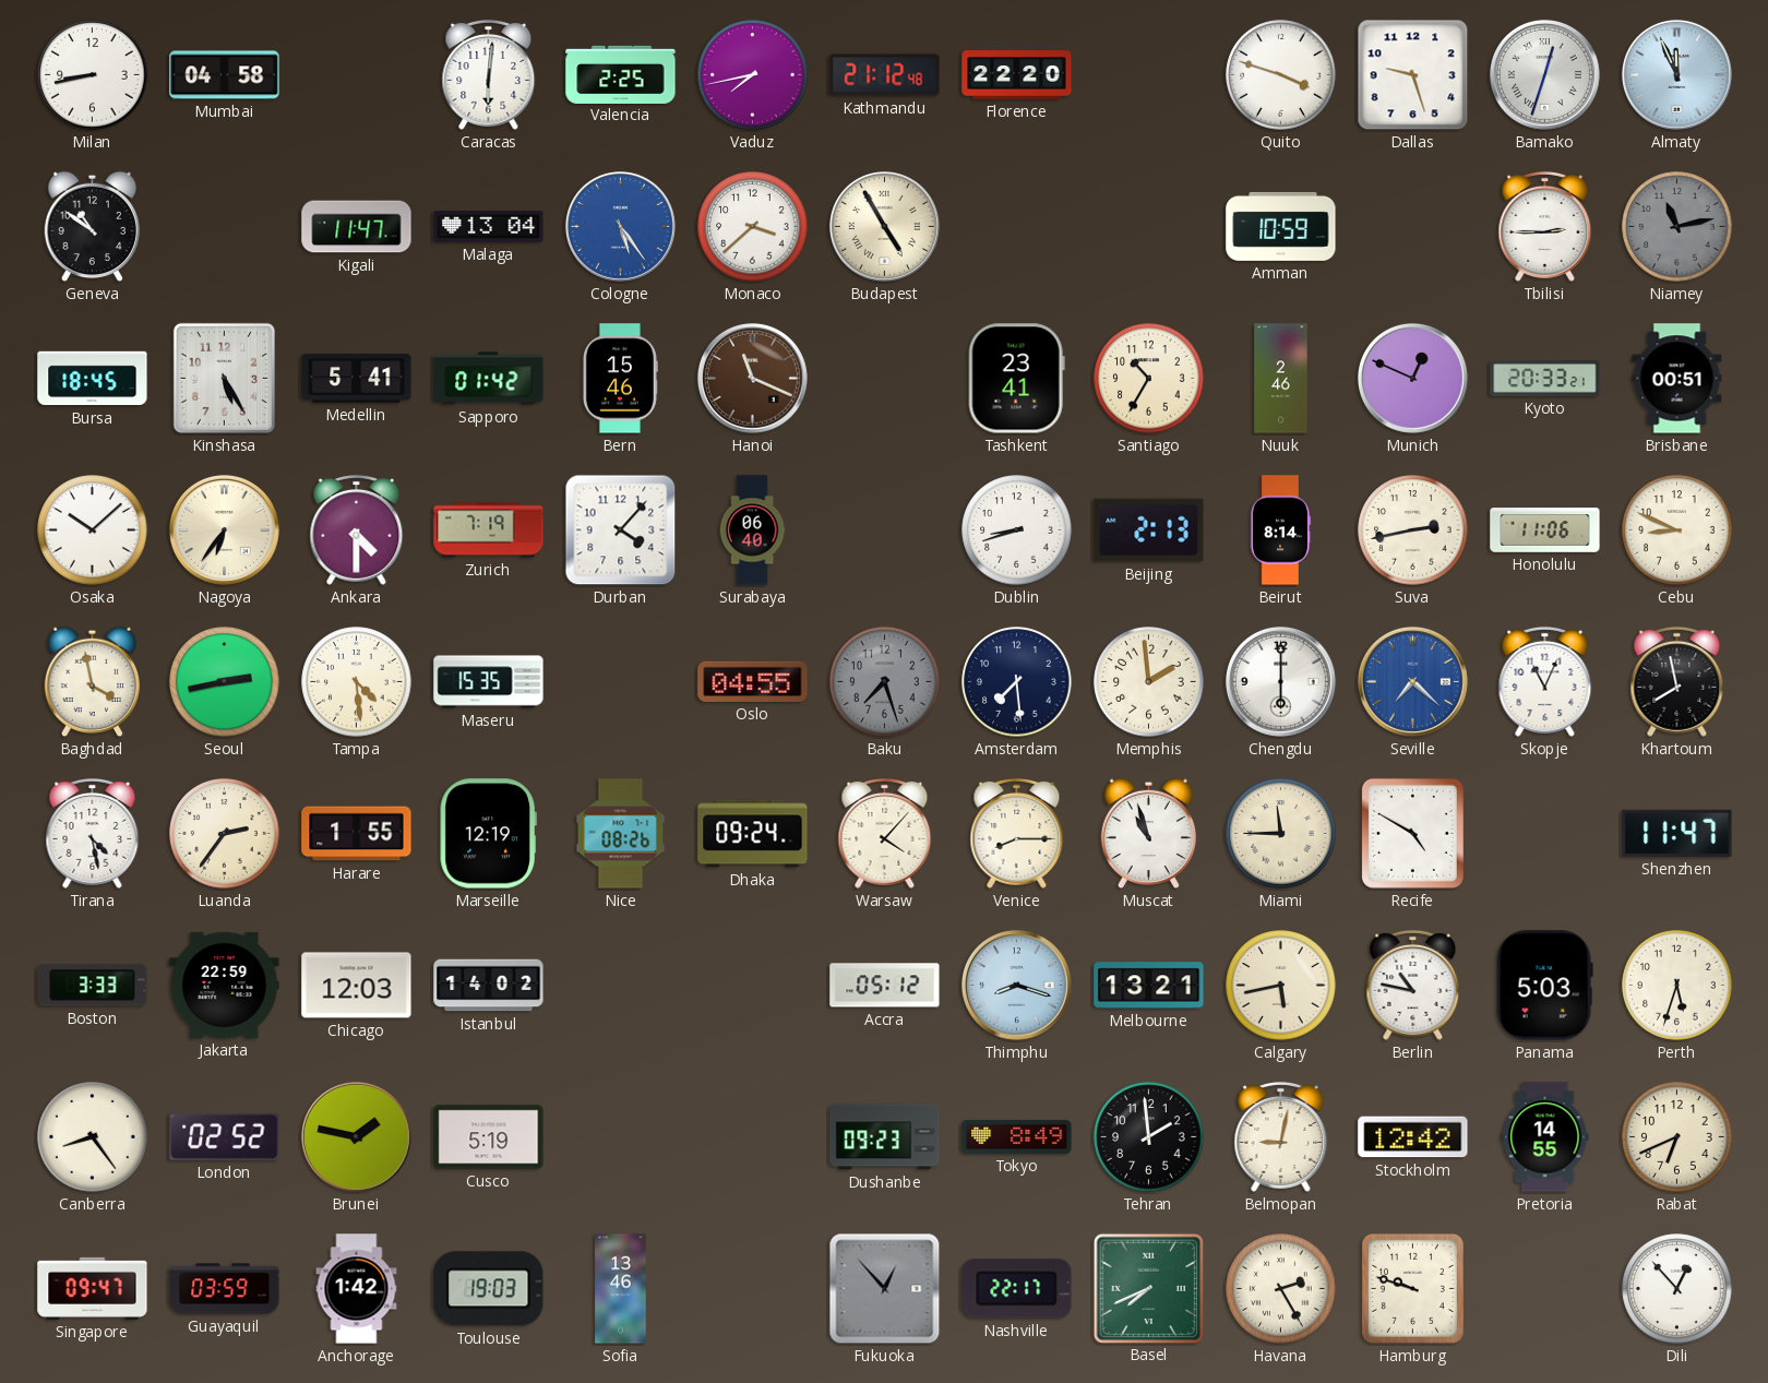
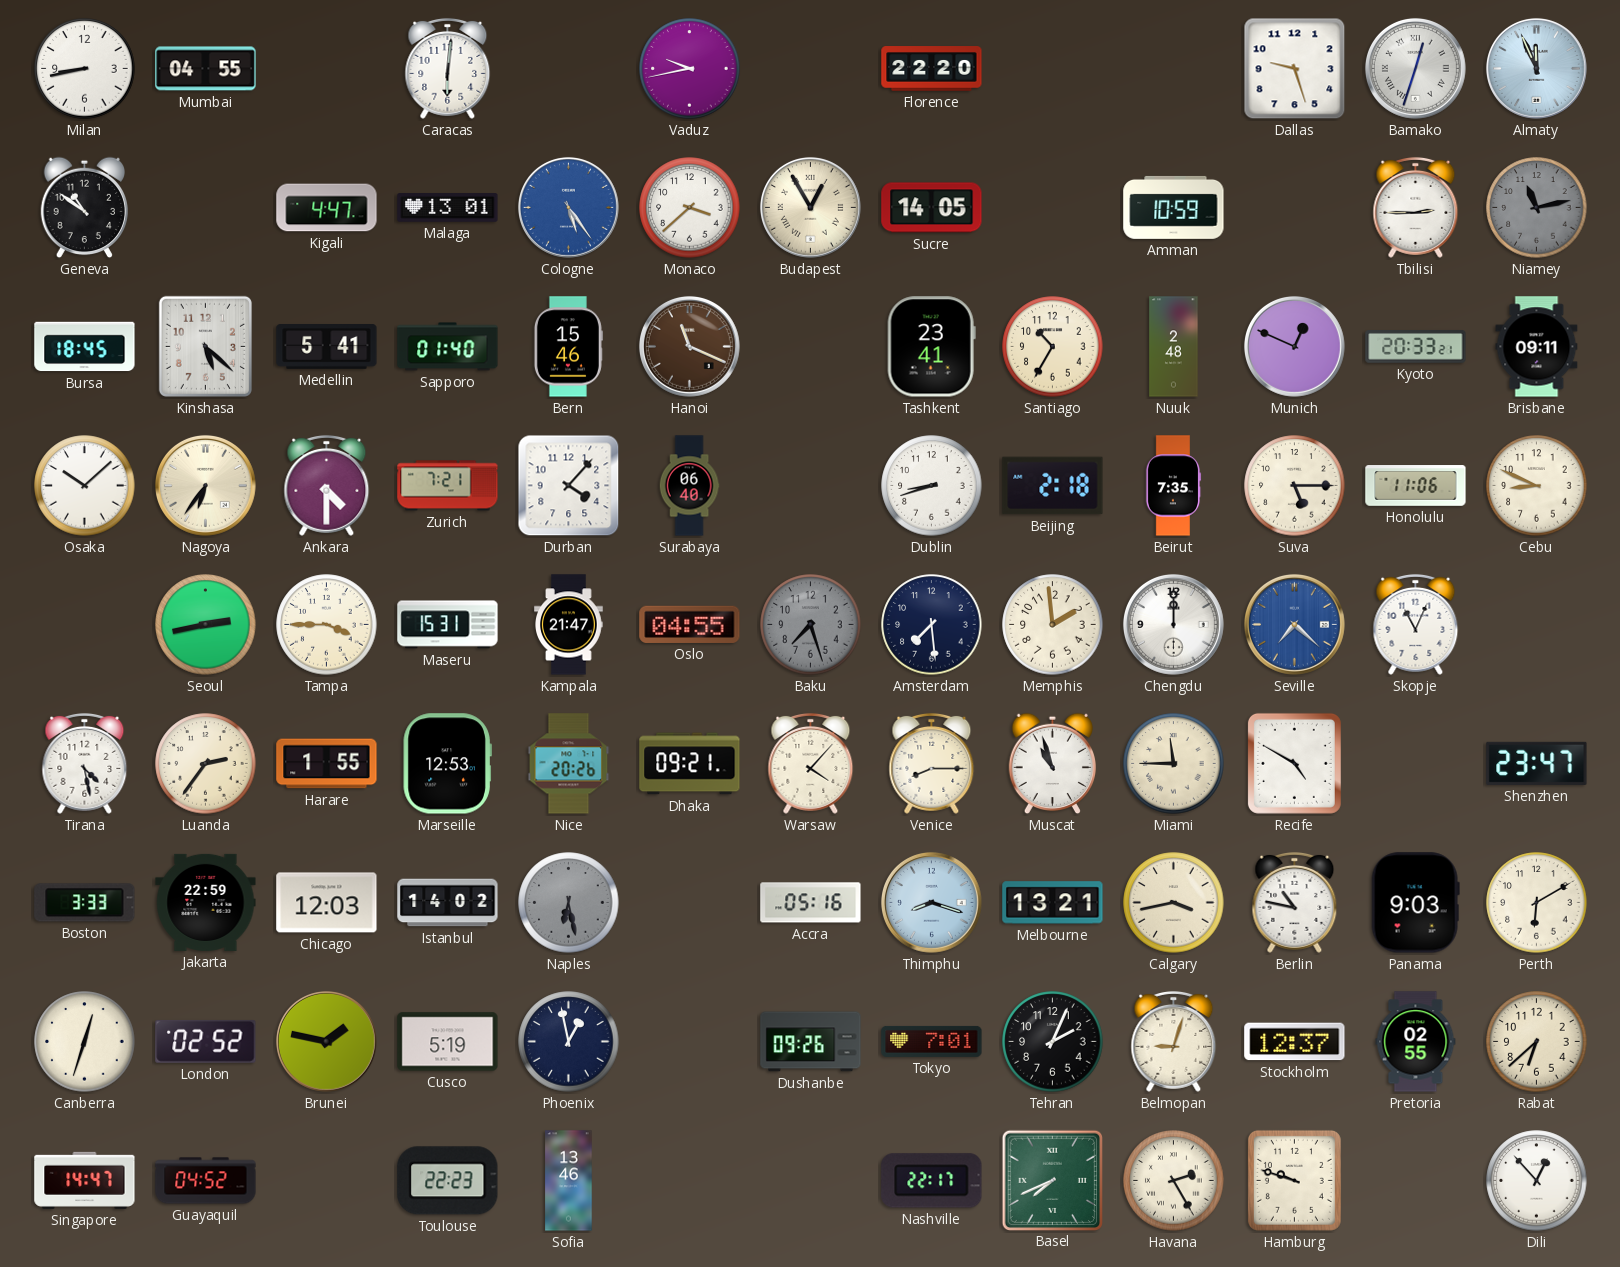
Mumbai: 04:58 -> 04:55 (206, 69)
Valencia: 2:25 -> none (621, 74)
Vaduz: 7:43 -> 9:43 (690, 69)
Kathmandu: 21:12 -> none (885, 75)
Quito: 3:48 -> none (1281, 75)
Kigali: 11:47 -> 4:47 (327, 208)
Malaga: 13:04 -> 13:01 (448, 208)
Budapest: 4:55 -> 12:55 (810, 207)
Sucre: none -> 14:05 (932, 208)
Kinshasa: 5:25 -> 5:22 (205, 346)
Sapporo: 01:42 -> 01:40 (448, 347)
Nuuk: 2:46 -> 2:48 (1174, 347)
Brisbane: 00:51 -> 09:11 (1537, 347)
Zurich: 7:19 -> 7:21 (448, 486)
Beijing: 2:13 -> 2:18 (1053, 486)
Beirut: 8:14 -> 7:35 (1173, 486)
Suva: 2:43 -> 5:15 (1295, 486)
Baghdad: 3:58 -> none (92, 682)
Tampa: 4:29 -> 3:45 (327, 625)
Maseru: 15:35 -> 15:31 (448, 625)
Kampala: none -> 21:47 (569, 625)
Chengdu: 6:00 -> 12:00 (1173, 624)
Khartoum: 7:58 -> none (1677, 681)
Marseille: 12:19 -> 12:53 (447, 764)
Nice: 08:26 -> 20:26 (569, 764)
Dhaka: 09:24 -> 09:21 (690, 764)
Shenzhen: 11:47 -> 23:47 (1537, 763)
Naples: none -> 6:28 (569, 903)
Accra: 05:12 -> 05:16 (811, 903)
Calgary: 5:43 -> 3:43 (1174, 903)
Panama: 5:03 -> 9:03 (1415, 903)
Perth: 5:33 -> 6:10 (1537, 903)
Canberra: 8:24 -> 12:33 (85, 1042)
Phoenix: none -> 12:58 (569, 1042)
Dushanbe: 09:23 -> 09:26 (811, 1042)
Tokyo: 8:49 -> 7:01 (932, 1041)
Tehran: 1:59 -> 2:04 (1053, 1042)
Belmopan: 9:02 -> 9:03 (1174, 1041)
Stockholm: 12:42 -> 12:37 (1295, 1042)
Pretoria: 14:55 -> 02:55 (1416, 1042)
Rabat: 6:41 -> 6:38 (1537, 1042)
Singapore: 09:47 -> 14:47 (85, 1180)
Guayaquil: 03:59 -> 04:52 (206, 1181)
Anchorage: 1:42 -> none (357, 1289)
Toulouse: 19:03 -> 22:23 (448, 1181)
Fukuoka: 12:53 -> none (885, 1289)
